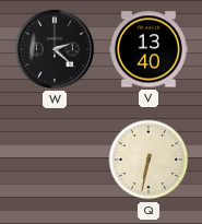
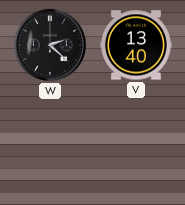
Q: 6:32 -> none (148, 160)
